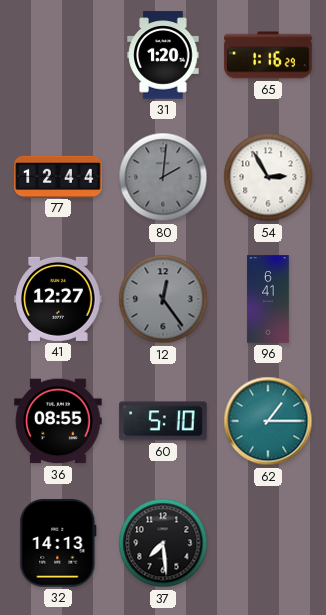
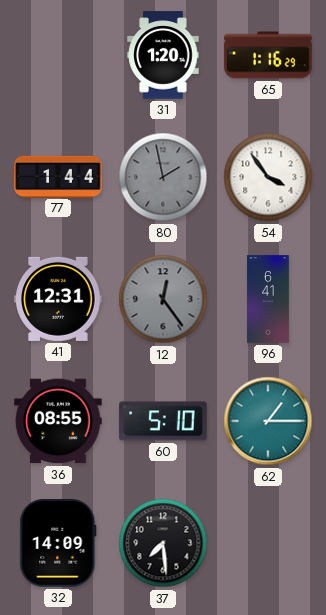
77: 12:44 -> 1:44 (58, 176)
80: 2:01 -> 1:58 (163, 177)
54: 2:55 -> 3:54 (268, 177)
41: 12:27 -> 12:31 (58, 299)
32: 14:13 -> 14:09 (58, 543)
